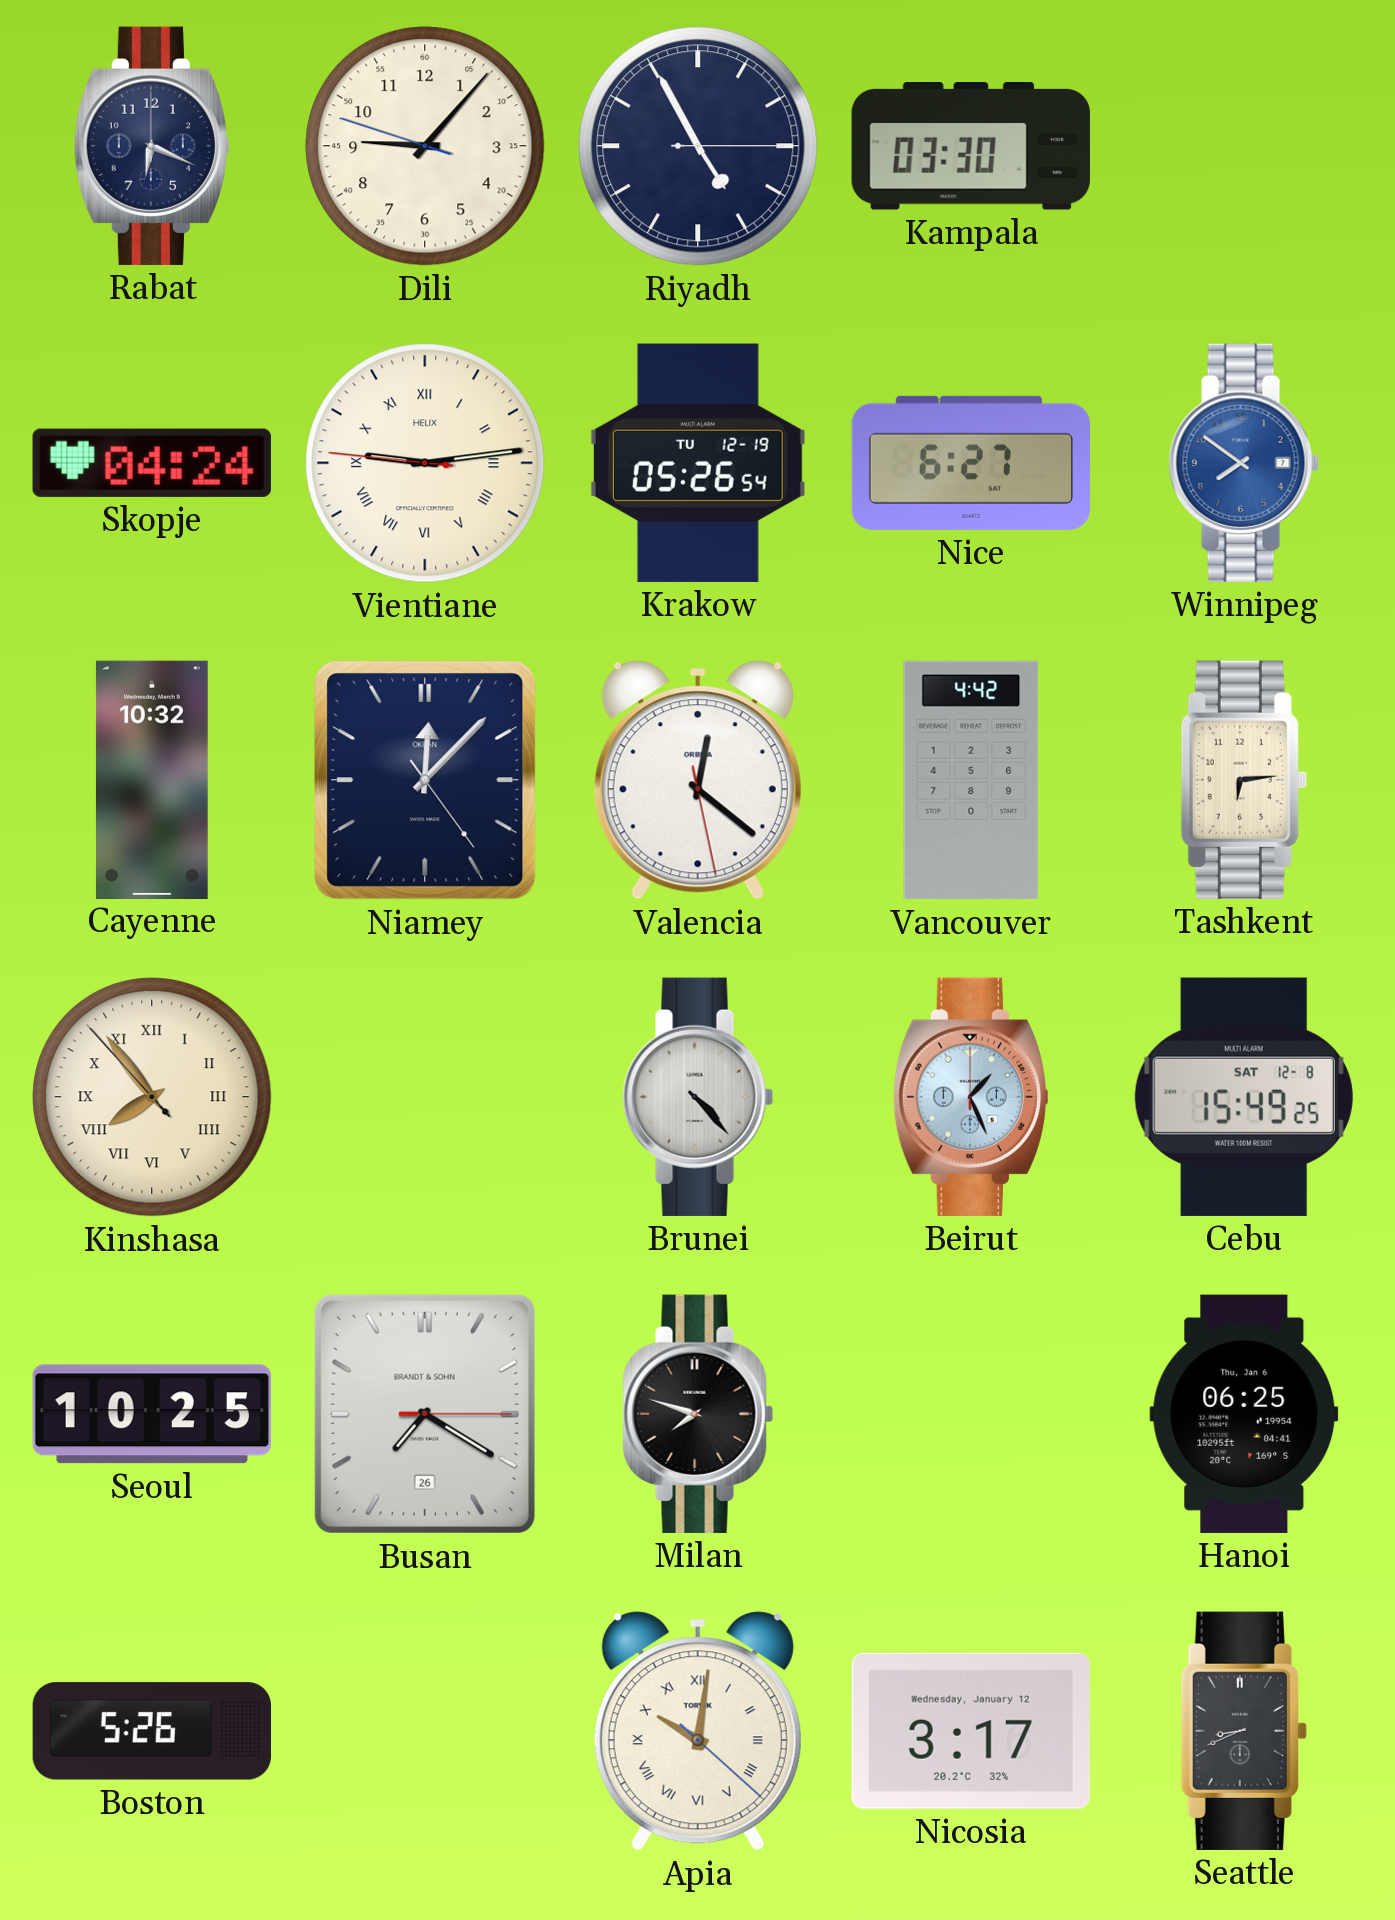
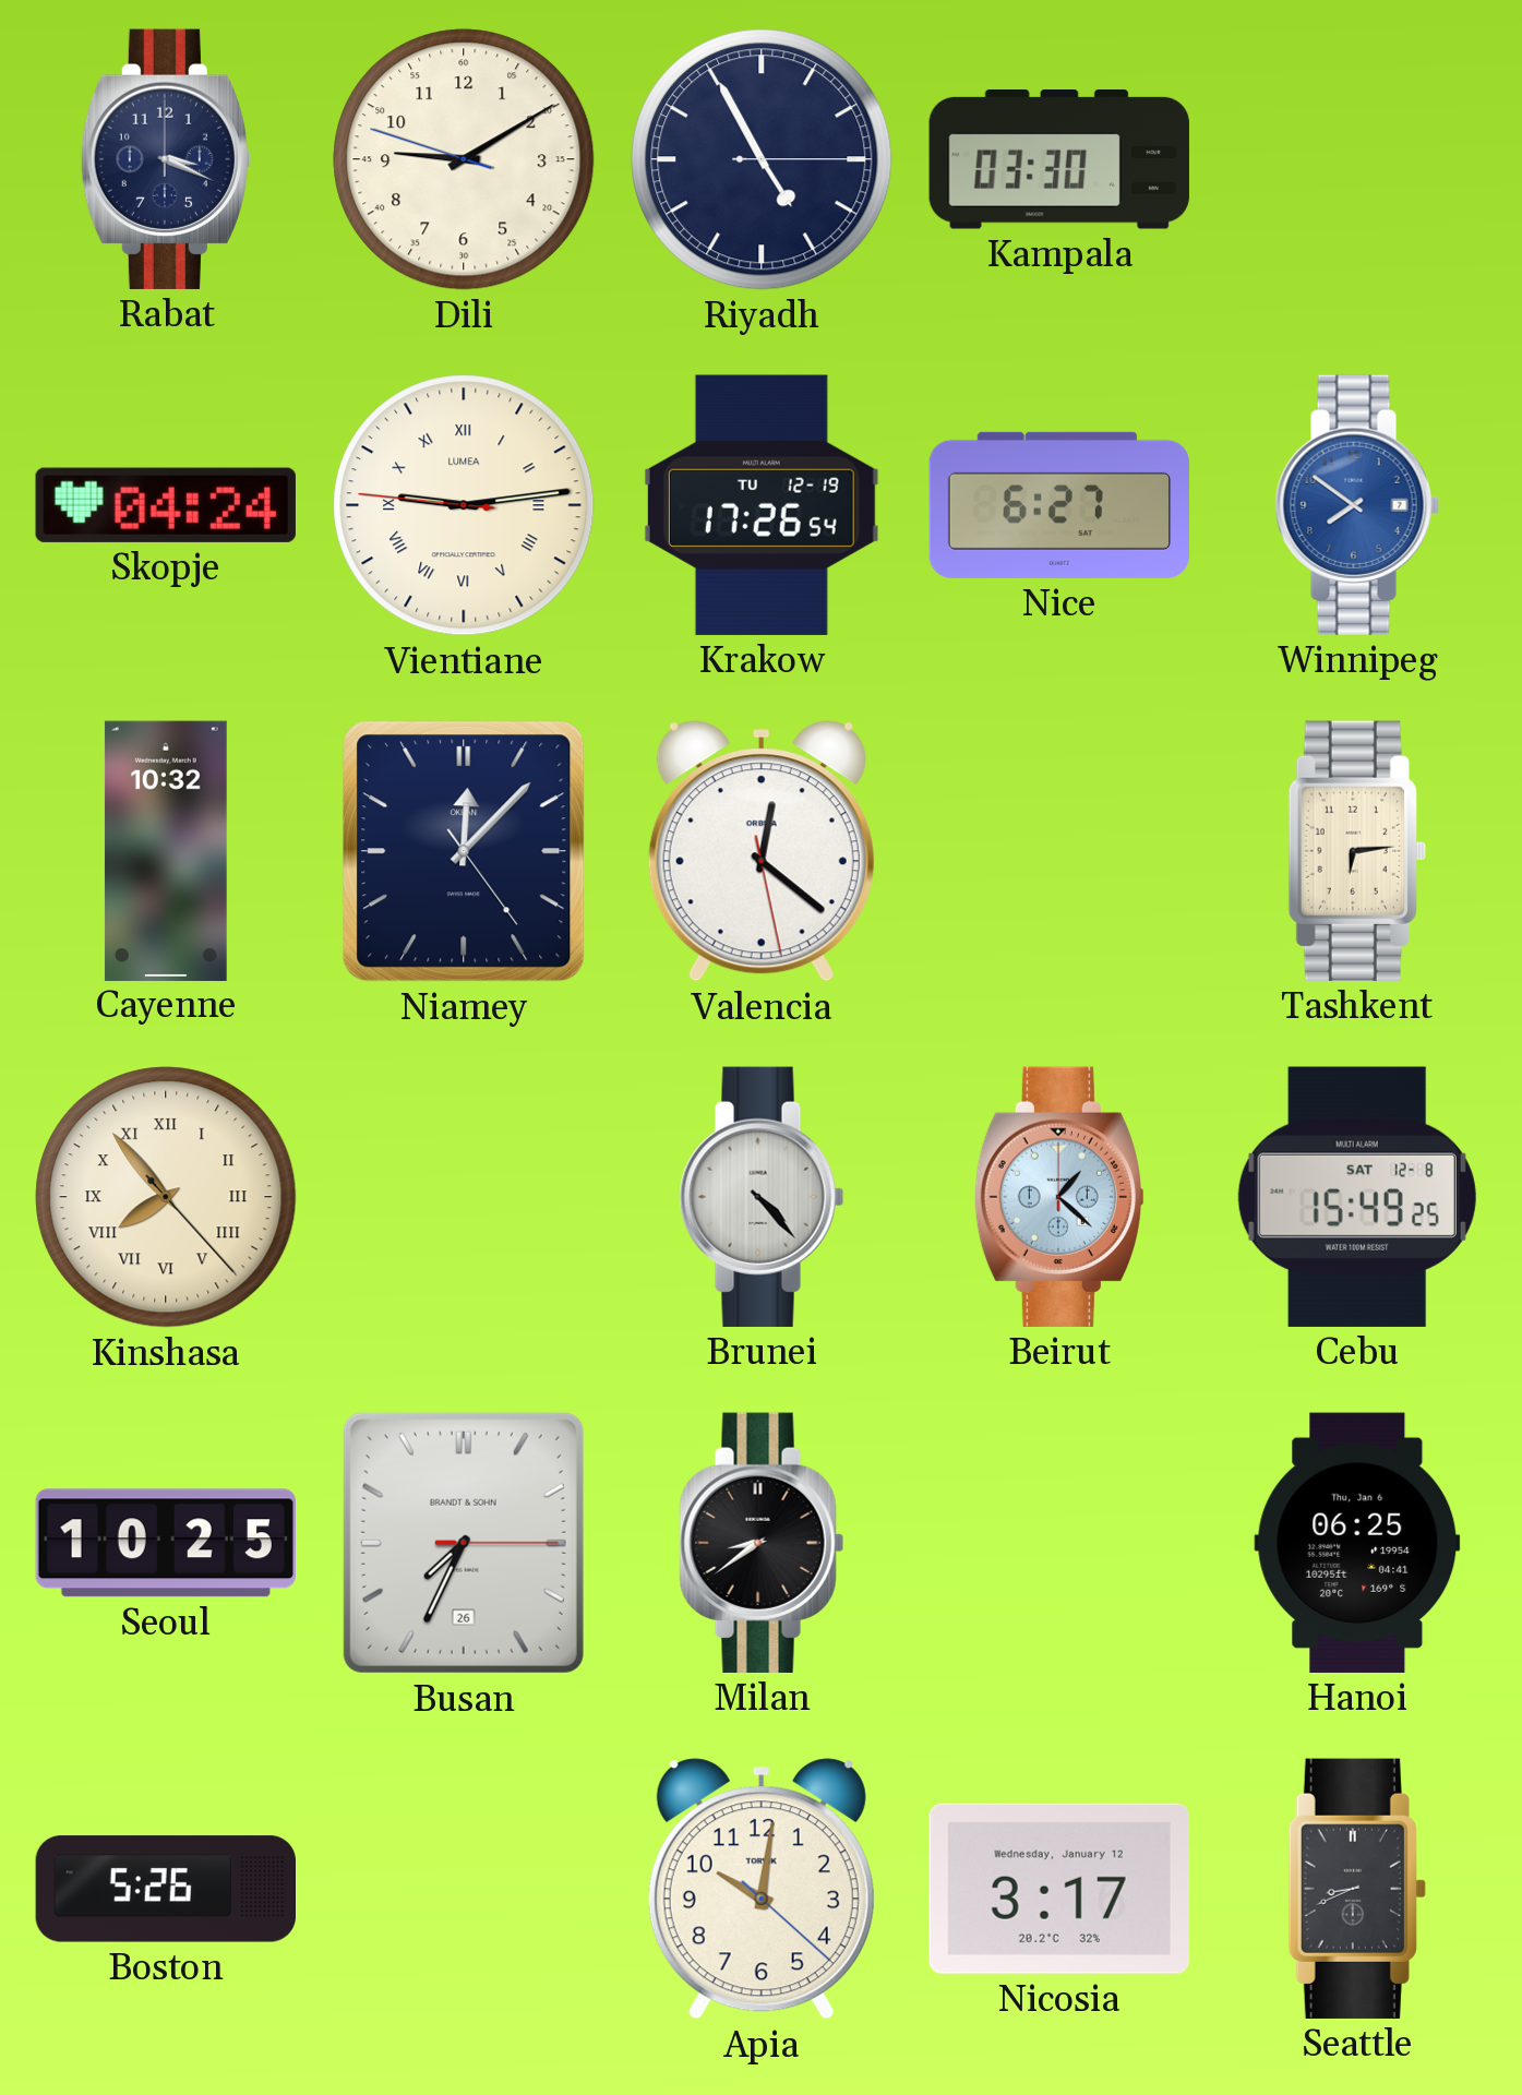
Rabat: 6:19 -> 3:19 (166, 159)
Dili: 9:06 -> 9:09 (464, 159)
Vientiane brand: HELIX -> LUMEA (464, 505)
Krakow: 05:26 -> 17:26 (762, 505)
Vancouver: 4:42 -> none (971, 780)
Kinshasa: 7:53:53 -> 7:53:23 (166, 1197)
Beirut: 1:26 -> 1:22 (1059, 1197)
Busan: 7:20 -> 7:34 (464, 1543)
Milan: 7:48 -> 8:39 (762, 1543)
Apia numerals: Roman -> Arabic (762, 1889)
